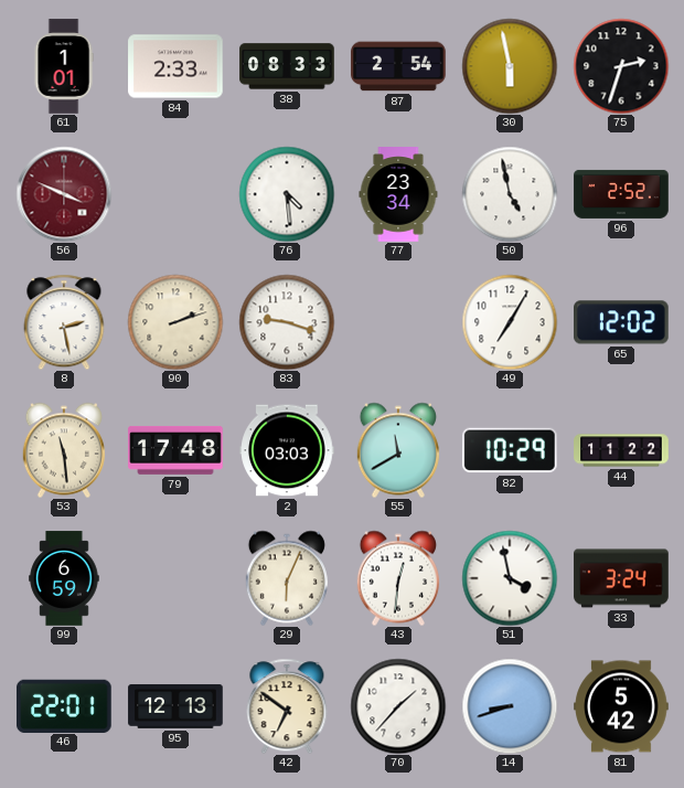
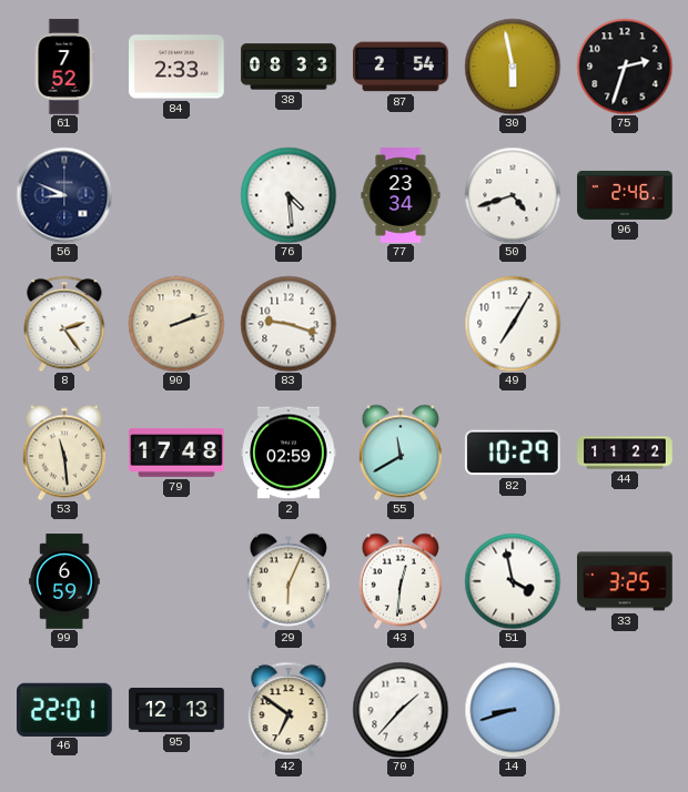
61: 1:01 -> 7:52 (64, 67)
56: 3:49 -> 8:49 (64, 195)
56 dial: burgundy -> navy (64, 195)
50: 4:58 -> 4:42 (513, 195)
96: 2:52 -> 2:46 (625, 195)
8: 2:28 -> 2:24 (64, 324)
65: 12:02 -> none (622, 322)
2: 03:03 -> 02:59 (289, 453)
33: 3:24 -> 3:25 (625, 581)
81: 5:42 -> none (621, 706)
